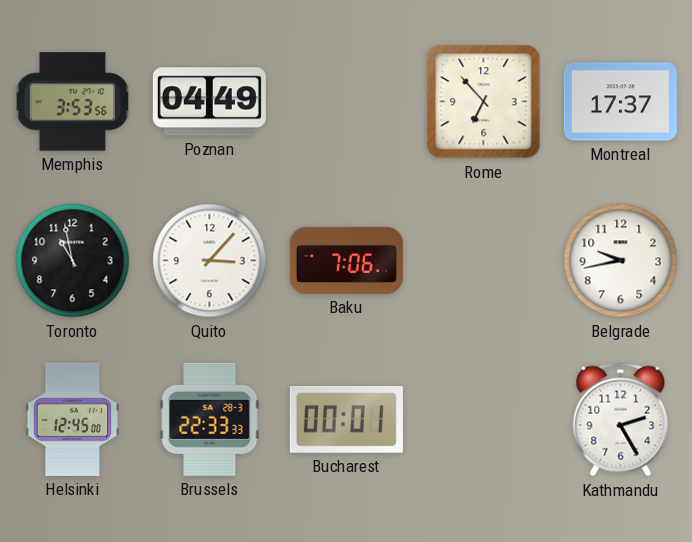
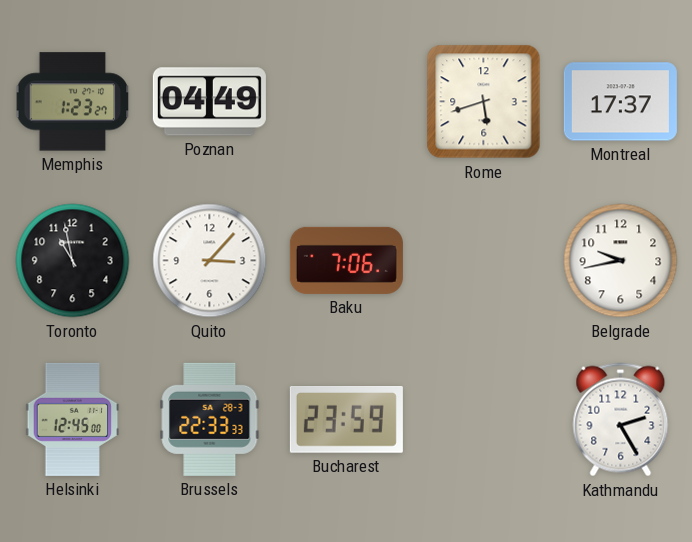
Memphis: 3:53 -> 1:23 (73, 102)
Rome: 6:53 -> 5:42 (484, 102)
Bucharest: 00:01 -> 23:59 (346, 420)
